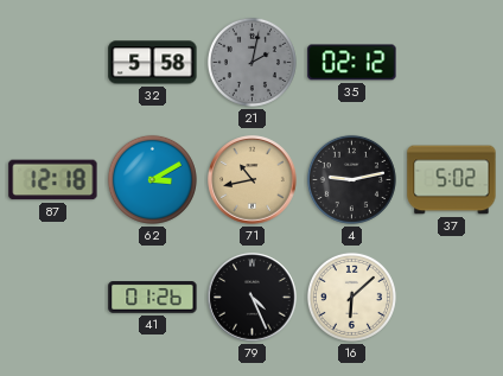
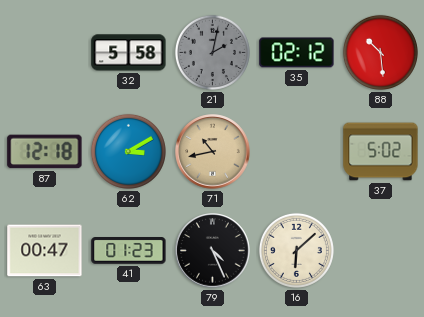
88: none -> 10:29 (380, 52)
4: 9:13 -> none (351, 179)
63: none -> 00:47 (45, 251)
41: 01:26 -> 01:23 (129, 251)
